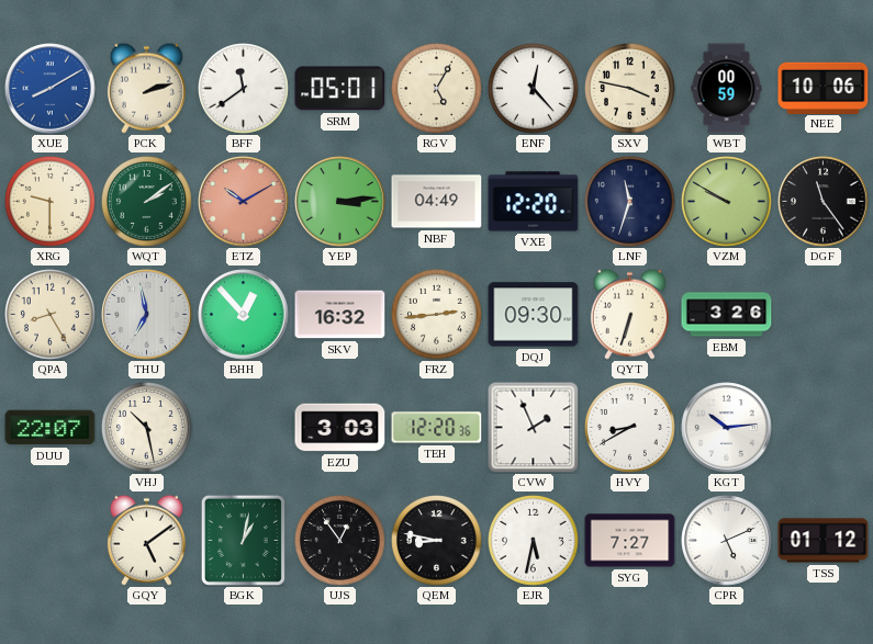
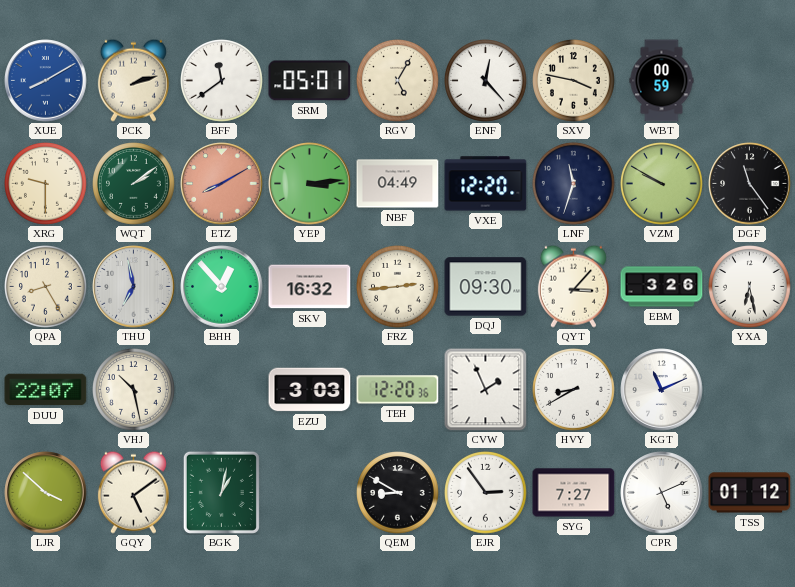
NEE: 10:06 -> none (824, 88)
ETZ: 10:10 -> 8:10 (222, 184)
QYT: 6:33 -> 3:07 (573, 286)
YXA: none -> 6:28 (750, 287)
KGT: 10:14 -> 11:11 (662, 390)
LJR: none -> 3:52 (46, 493)
UJS: 12:54 -> none (340, 541)
QEM: 8:47 -> 8:50 (398, 493)
EJR: 5:32 -> 2:54 (486, 493)
